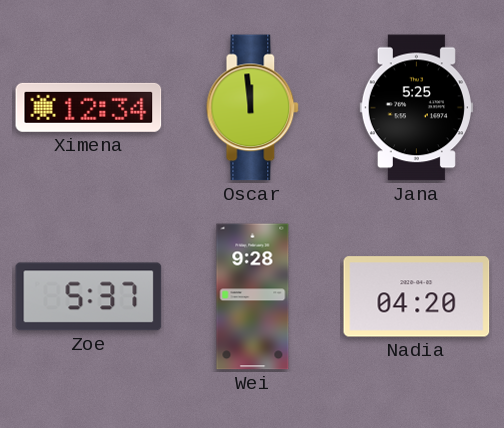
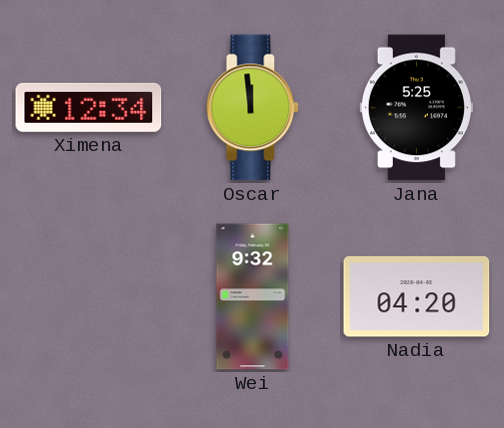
Zoe: 5:37 -> none (89, 297)
Wei: 9:28 -> 9:32 (253, 297)
